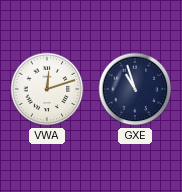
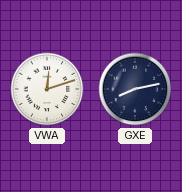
GXE: 10:57 -> 8:13 (135, 89)
